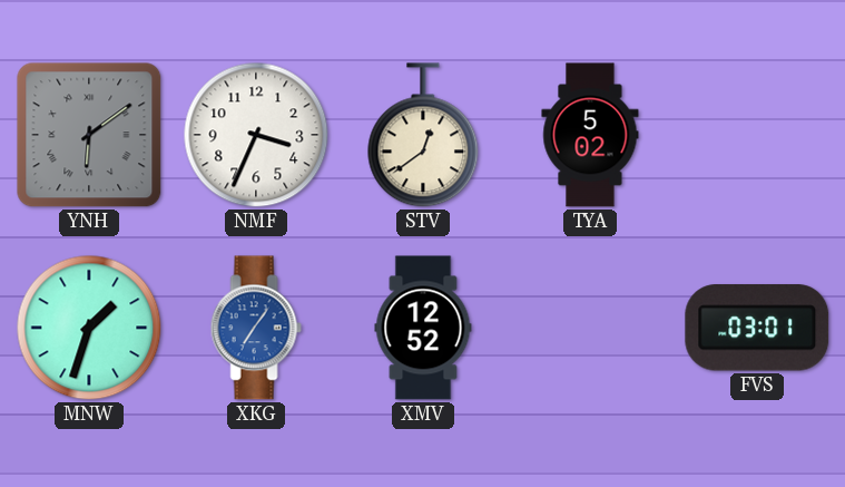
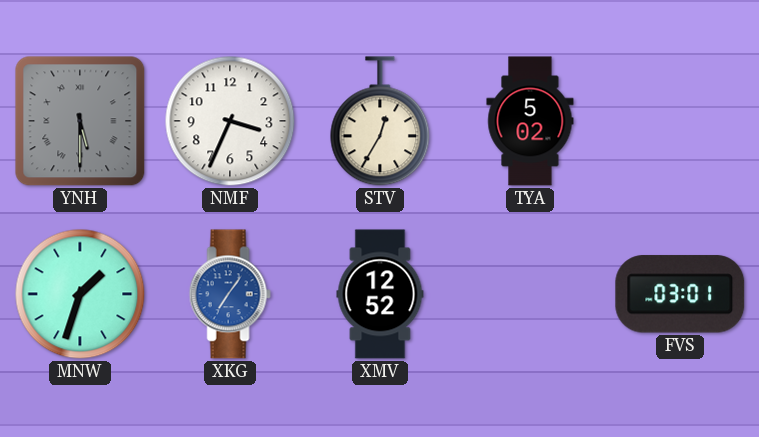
YNH: 6:09 -> 5:30 (80, 121)
STV: 12:39 -> 12:35 (380, 121)
